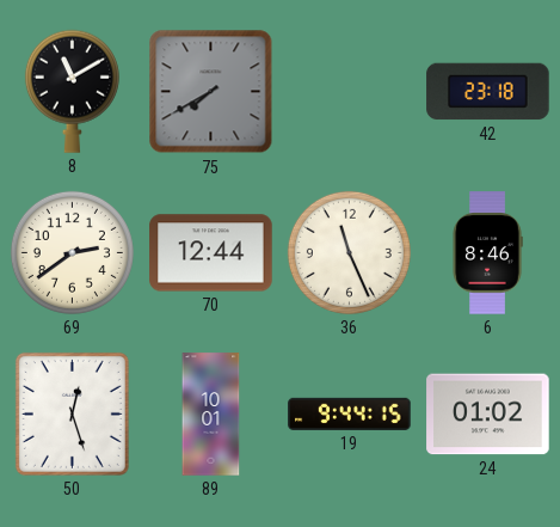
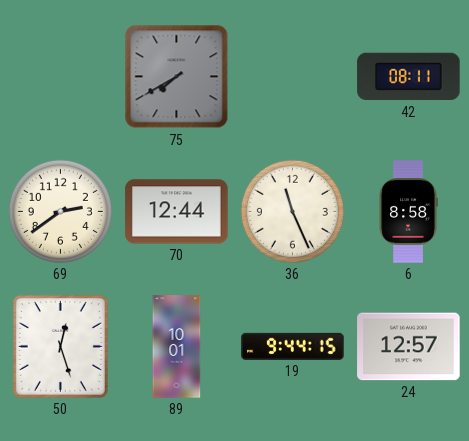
8: 11:10 -> none (72, 91)
42: 23:18 -> 08:11 (409, 77)
6: 8:46 -> 8:58 (408, 212)
24: 01:02 -> 12:57 (409, 347)
